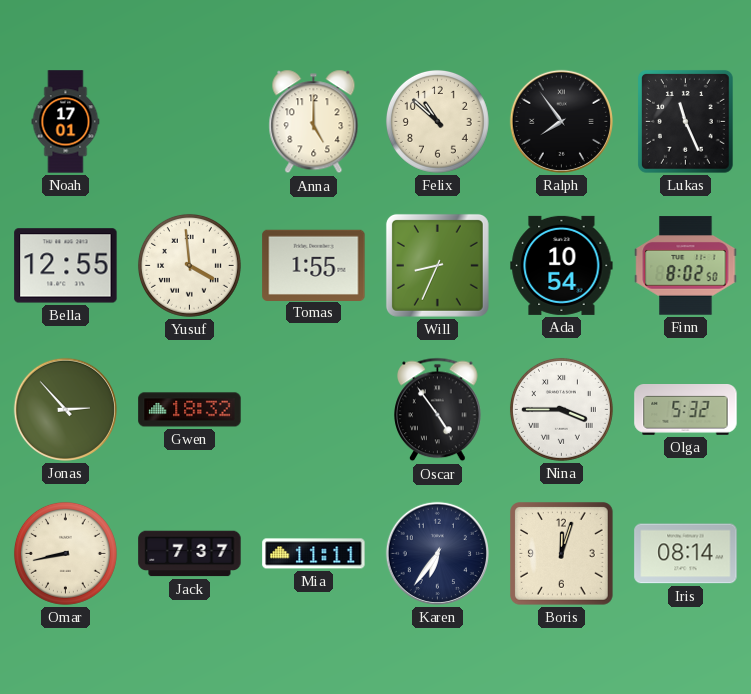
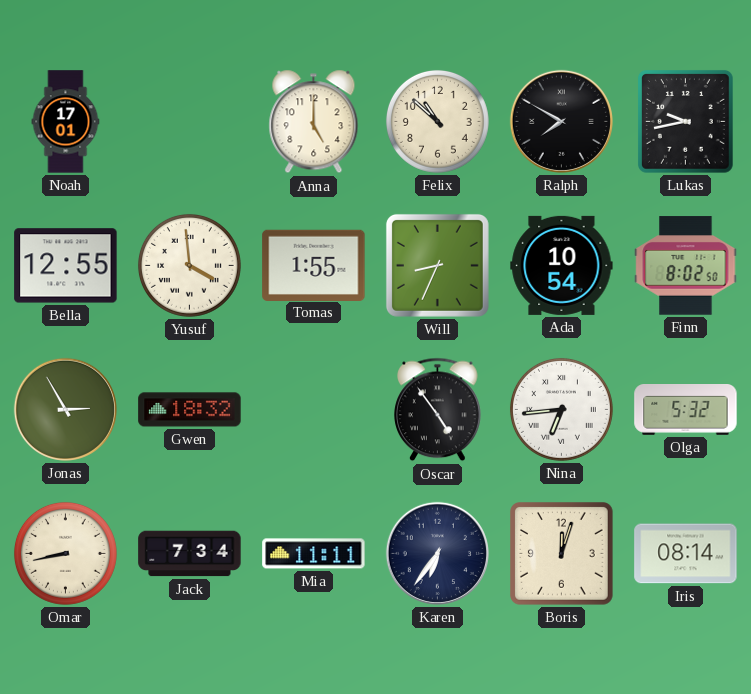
Ralph: 7:54 -> 7:50 (561, 121)
Lukas: 11:26 -> 9:43 (685, 121)
Jonas: 2:53 -> 2:55 (65, 409)
Nina: 3:45 -> 6:44 (561, 409)
Jack: 7:37 -> 7:34 (190, 554)
